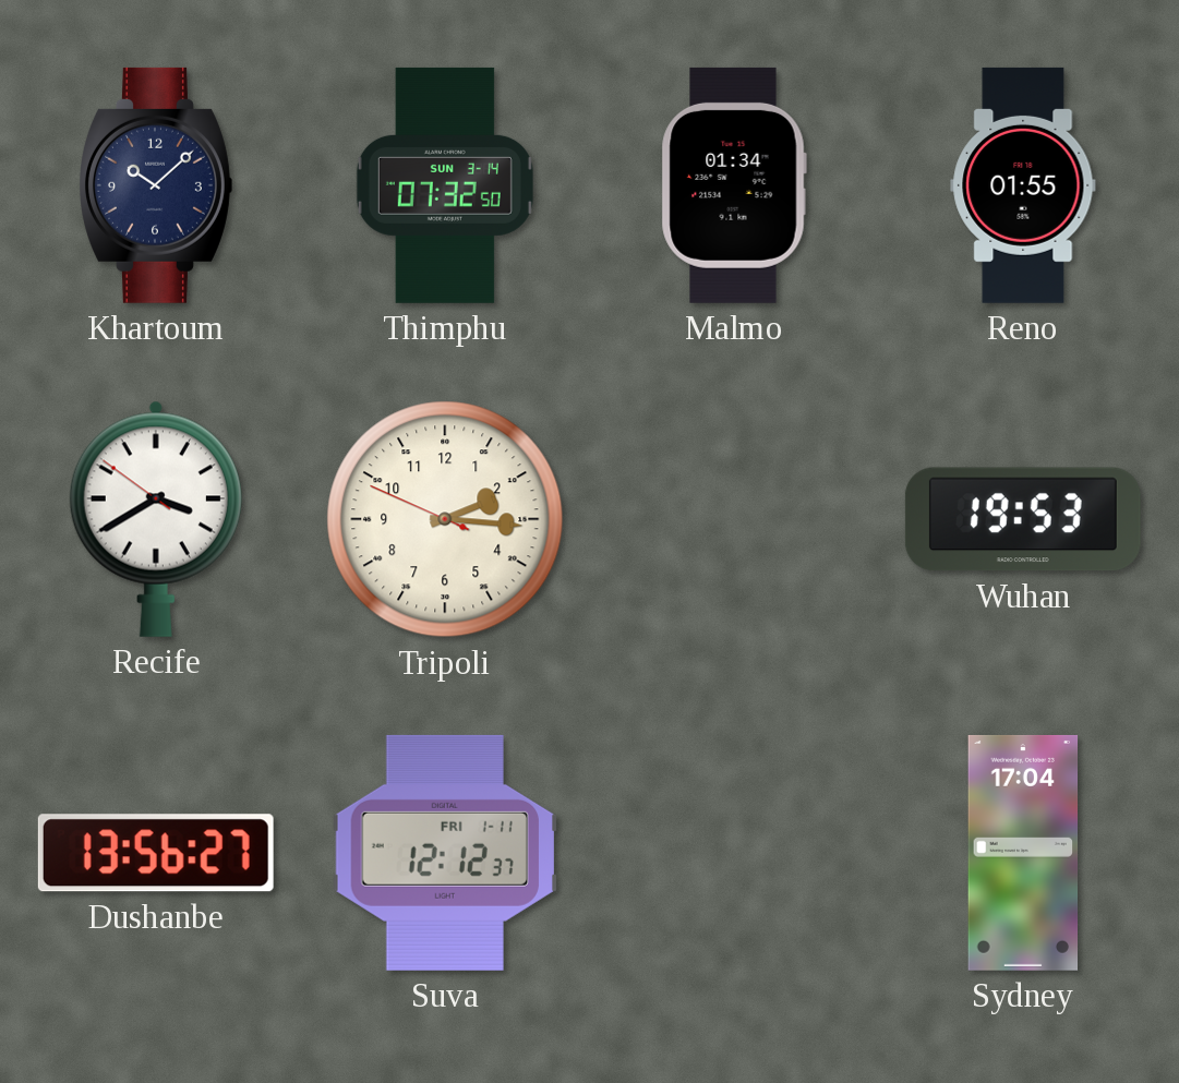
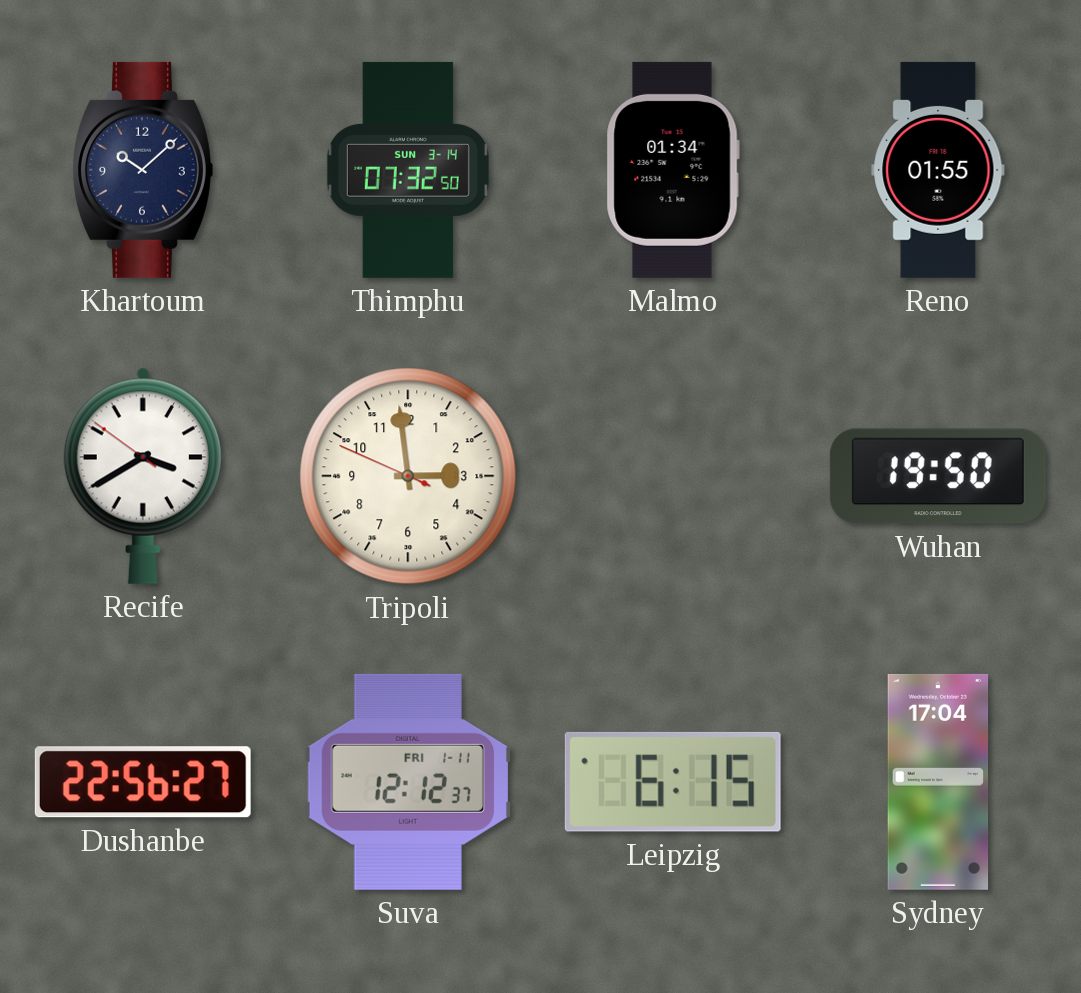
Tripoli: 2:15 -> 2:58 (408, 476)
Wuhan: 19:53 -> 19:50 (938, 476)
Dushanbe: 13:56 -> 22:56 (143, 782)
Leipzig: none -> 6:15 (673, 782)
